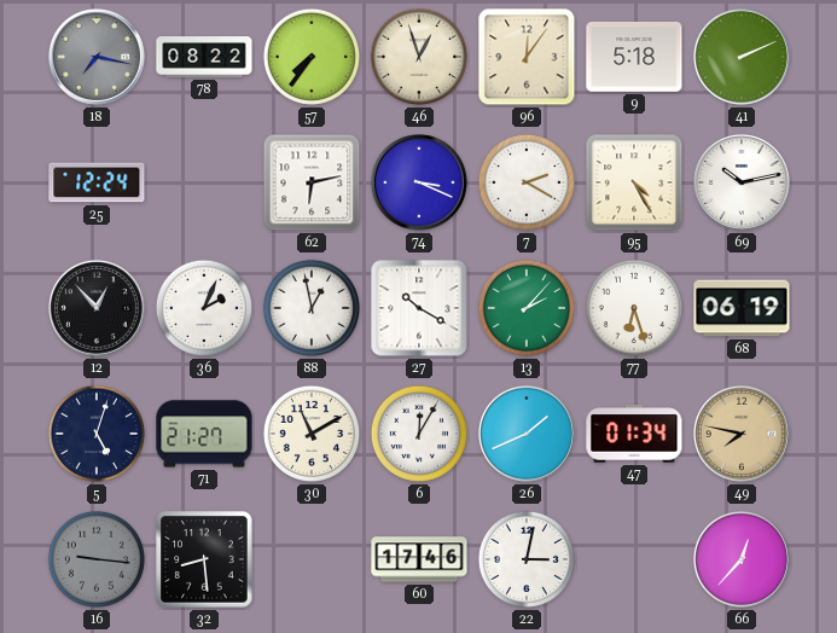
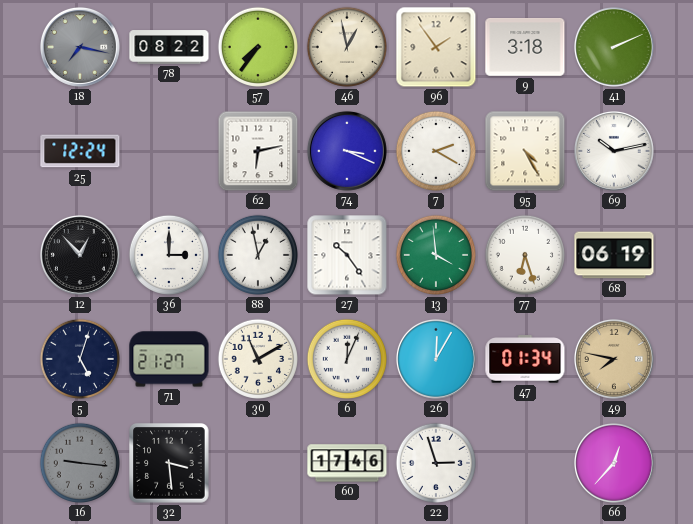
46: 12:57 -> 12:58 (347, 47)
96: 12:06 -> 1:54 (436, 47)
9: 5:18 -> 3:18 (525, 48)
36: 2:04 -> 3:00 (169, 255)
27: 10:20 -> 10:24 (347, 255)
13: 2:07 -> 3:59 (436, 255)
6: 12:05 -> 12:04 (347, 359)
26: 1:41 -> 12:05 (436, 359)
32: 8:29 -> 3:29 (169, 463)
22: 3:02 -> 2:57 (436, 463)
